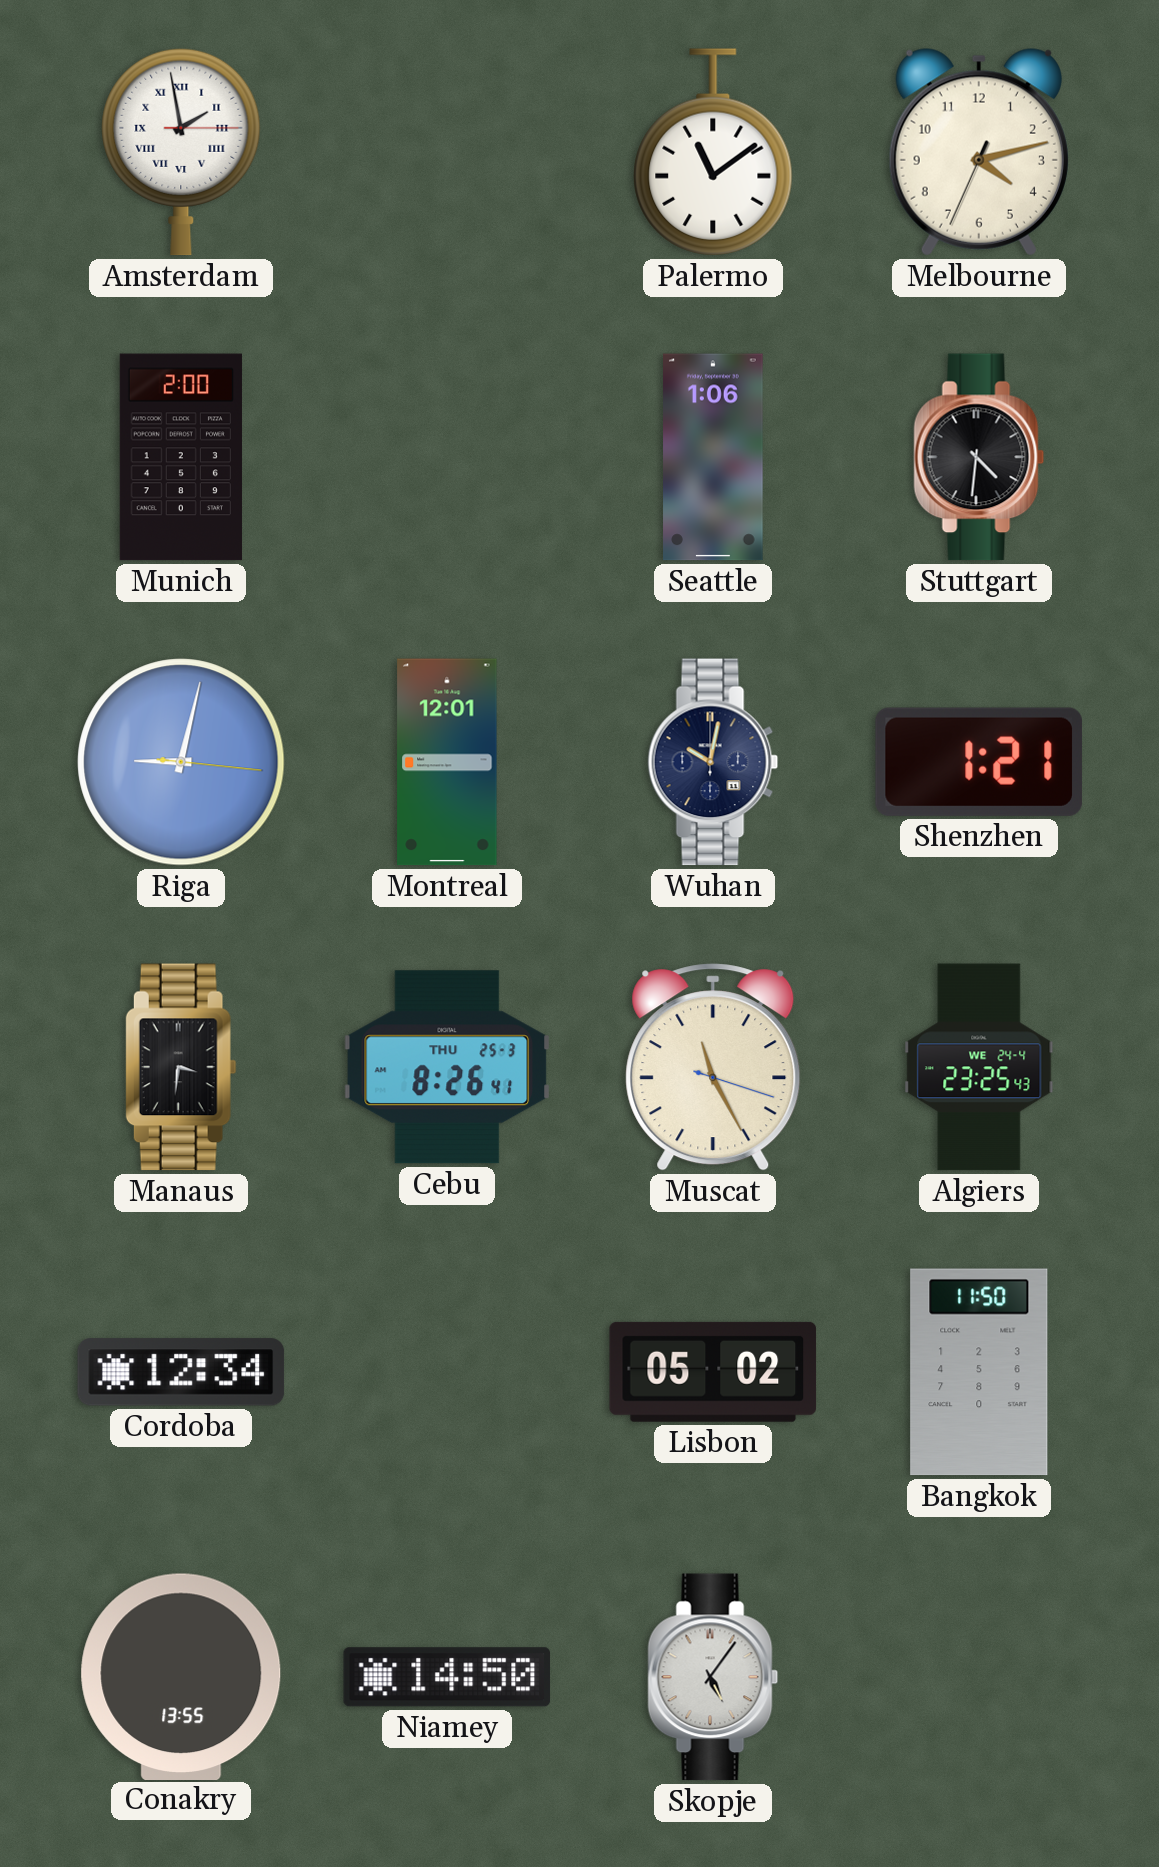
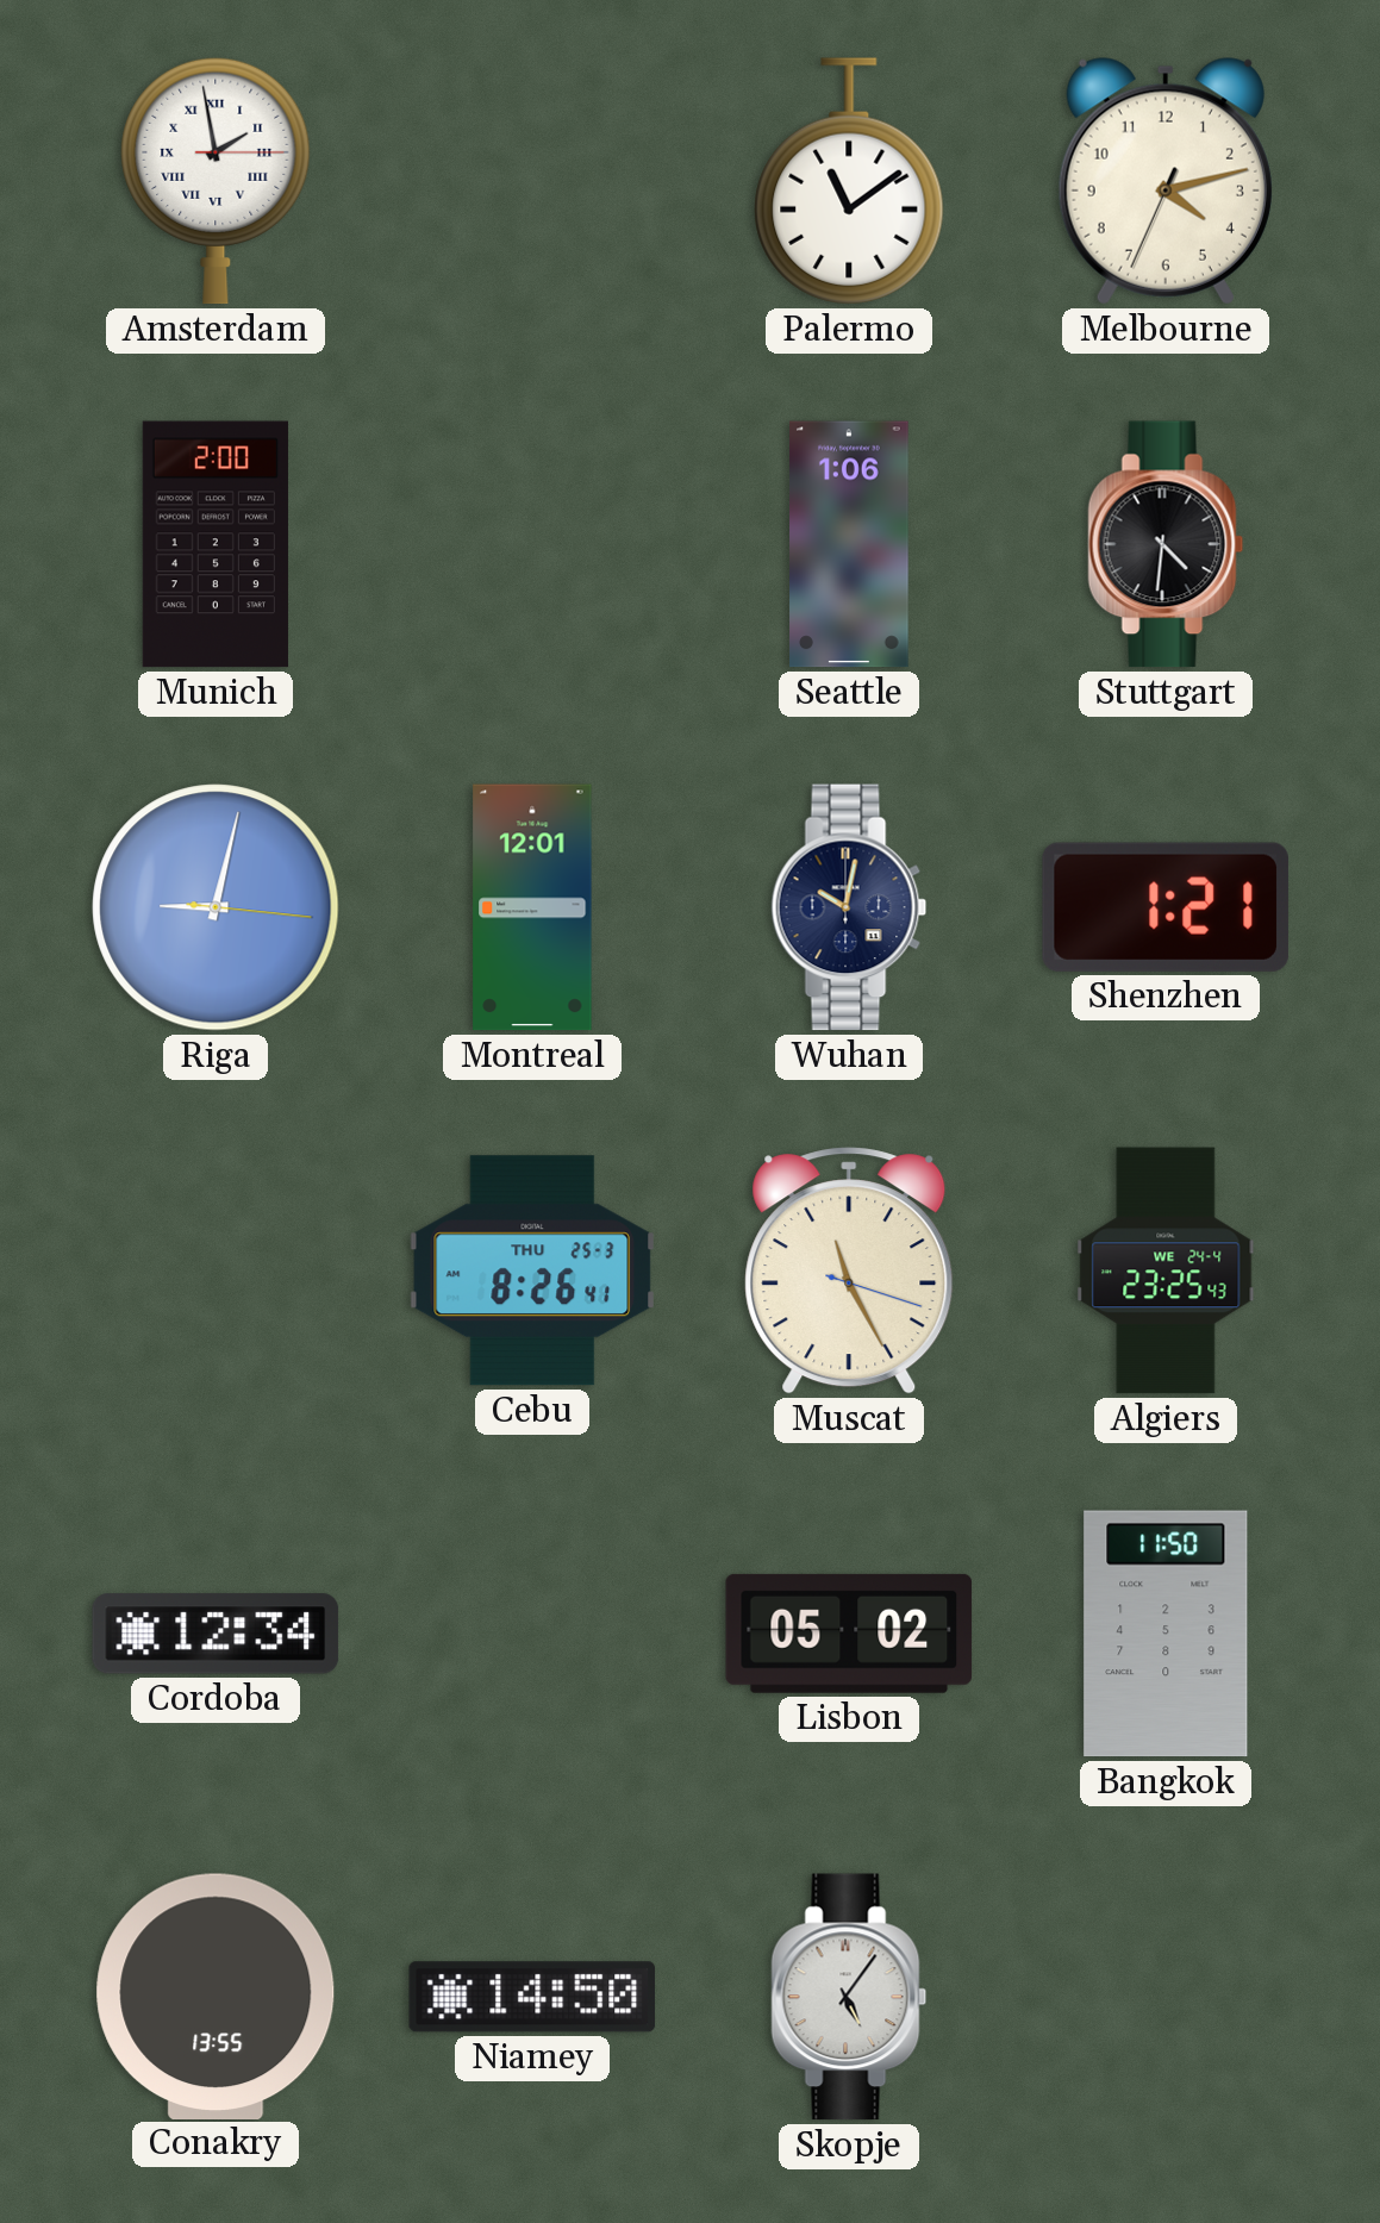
Manaus: 3:31 -> none (181, 1067)
